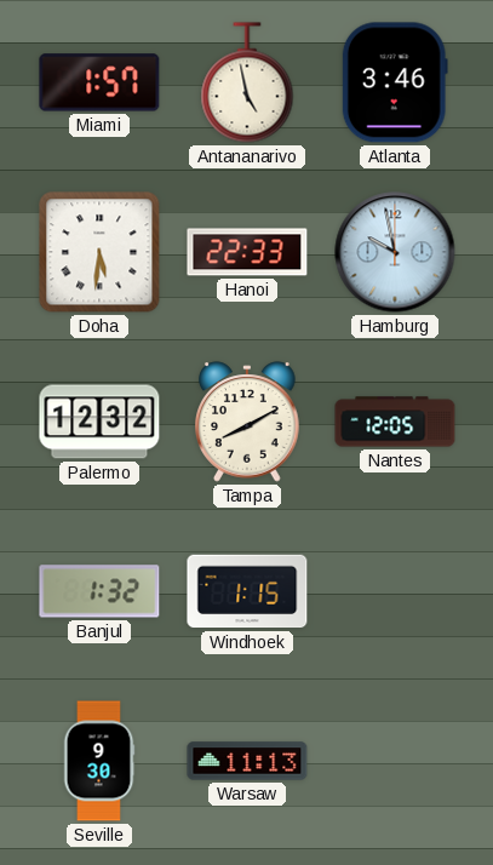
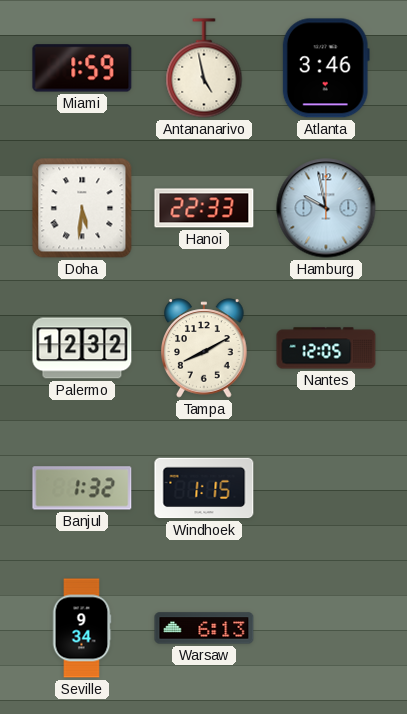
Miami: 1:57 -> 1:59 (82, 68)
Seville: 9:30 -> 9:34 (82, 628)
Warsaw: 11:13 -> 6:13 (204, 628)
